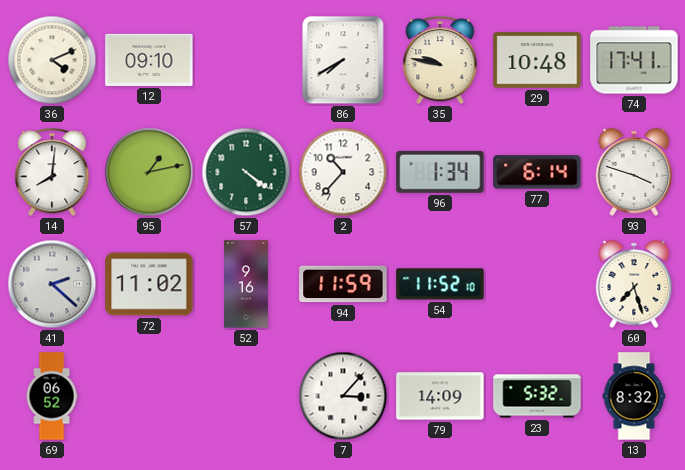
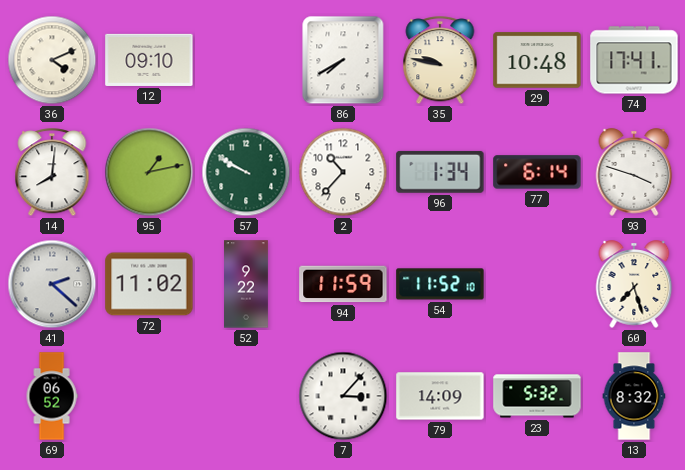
57: 4:21 -> 9:50 (246, 172)
52: 9:16 -> 9:22 (247, 284)
